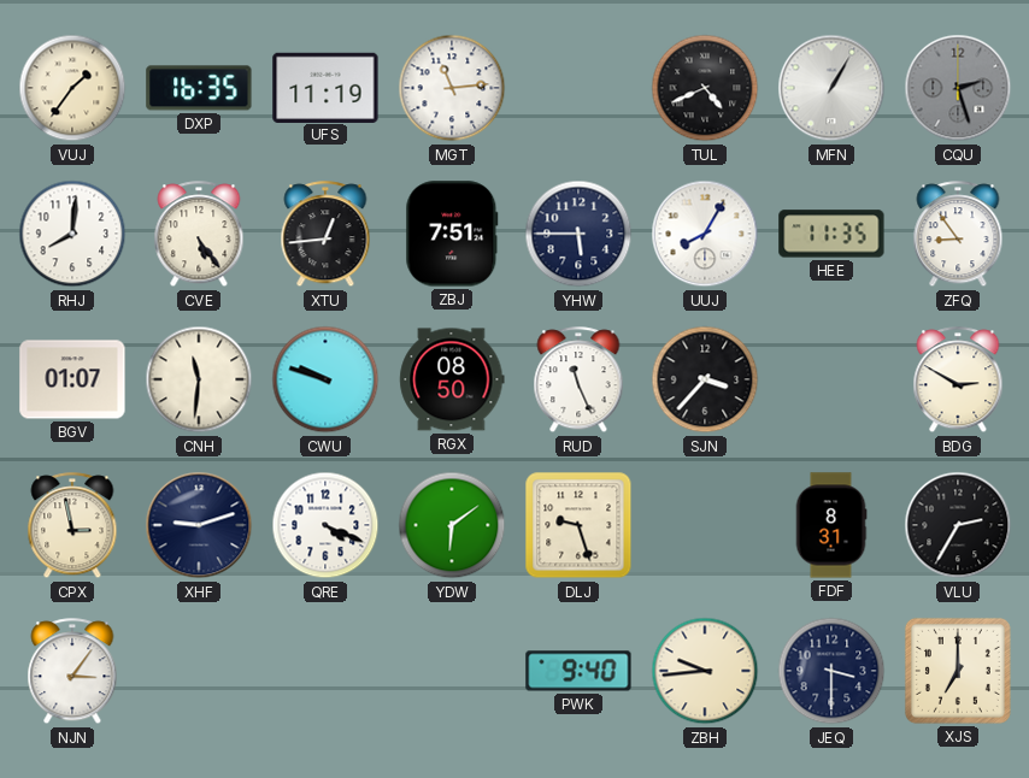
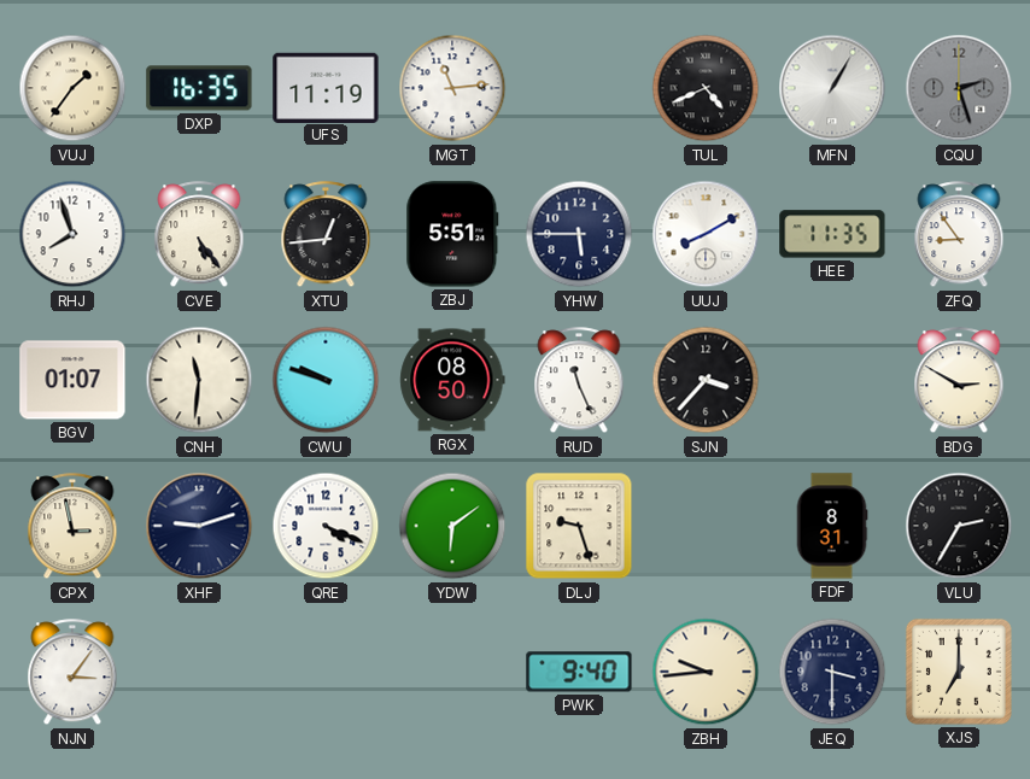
RHJ: 8:01 -> 7:57 (72, 234)
ZBJ: 7:51 -> 5:51 (452, 234)
UUJ: 8:05 -> 8:10 (706, 234)
